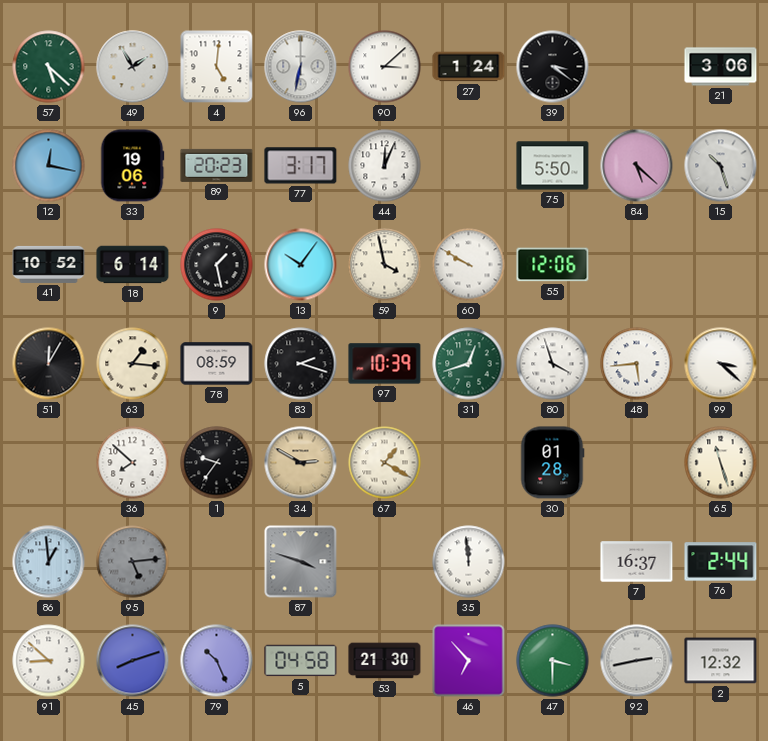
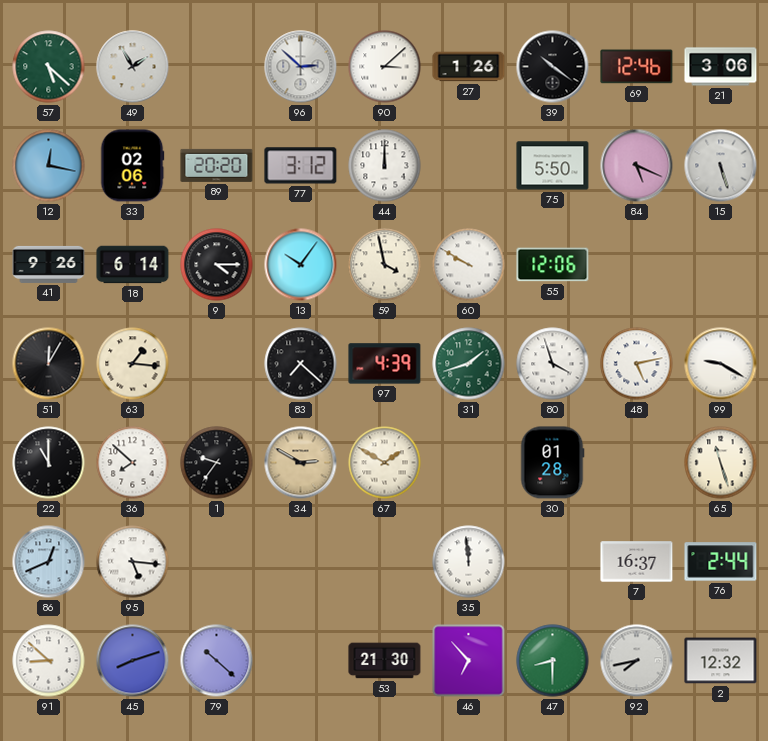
4: 5:01 -> none (217, 67)
96: 6:32 -> 2:52 (301, 67)
27: 1:24 -> 1:26 (469, 67)
39: 3:21 -> 10:21 (553, 67)
69: none -> 12:46 (637, 67)
33: 19:06 -> 02:06 (132, 166)
89: 20:23 -> 20:20 (217, 165)
77: 3:17 -> 3:12 (301, 166)
44: 12:04 -> 12:00 (385, 166)
84: 5:22 -> 5:19 (637, 166)
15: 10:27 -> 5:27 (721, 166)
41: 10:52 -> 9:26 (49, 264)
9: 1:28 -> 4:15 (217, 265)
78: 08:59 -> none (217, 364)
83: 2:18 -> 7:22 (301, 364)
97: 10:39 -> 4:39 (385, 364)
31: 12:42 -> 1:42 (469, 364)
48: 5:44 -> 5:13 (637, 364)
99: 3:22 -> 9:20 (721, 364)
22: none -> 11:00 (49, 463)
67: 1:20 -> 1:50 (385, 463)
86: 12:59 -> 12:41 (49, 562)
95: 5:14 -> 5:16 (133, 562)
95 dial: grey -> white (133, 562)
87: 3:48 -> none (301, 562)
79: 10:26 -> 10:22 (217, 661)
5: 04:58 -> none (301, 661)
47: 3:30 -> 8:30 (553, 661)
92: 2:43 -> 7:43 (637, 661)
